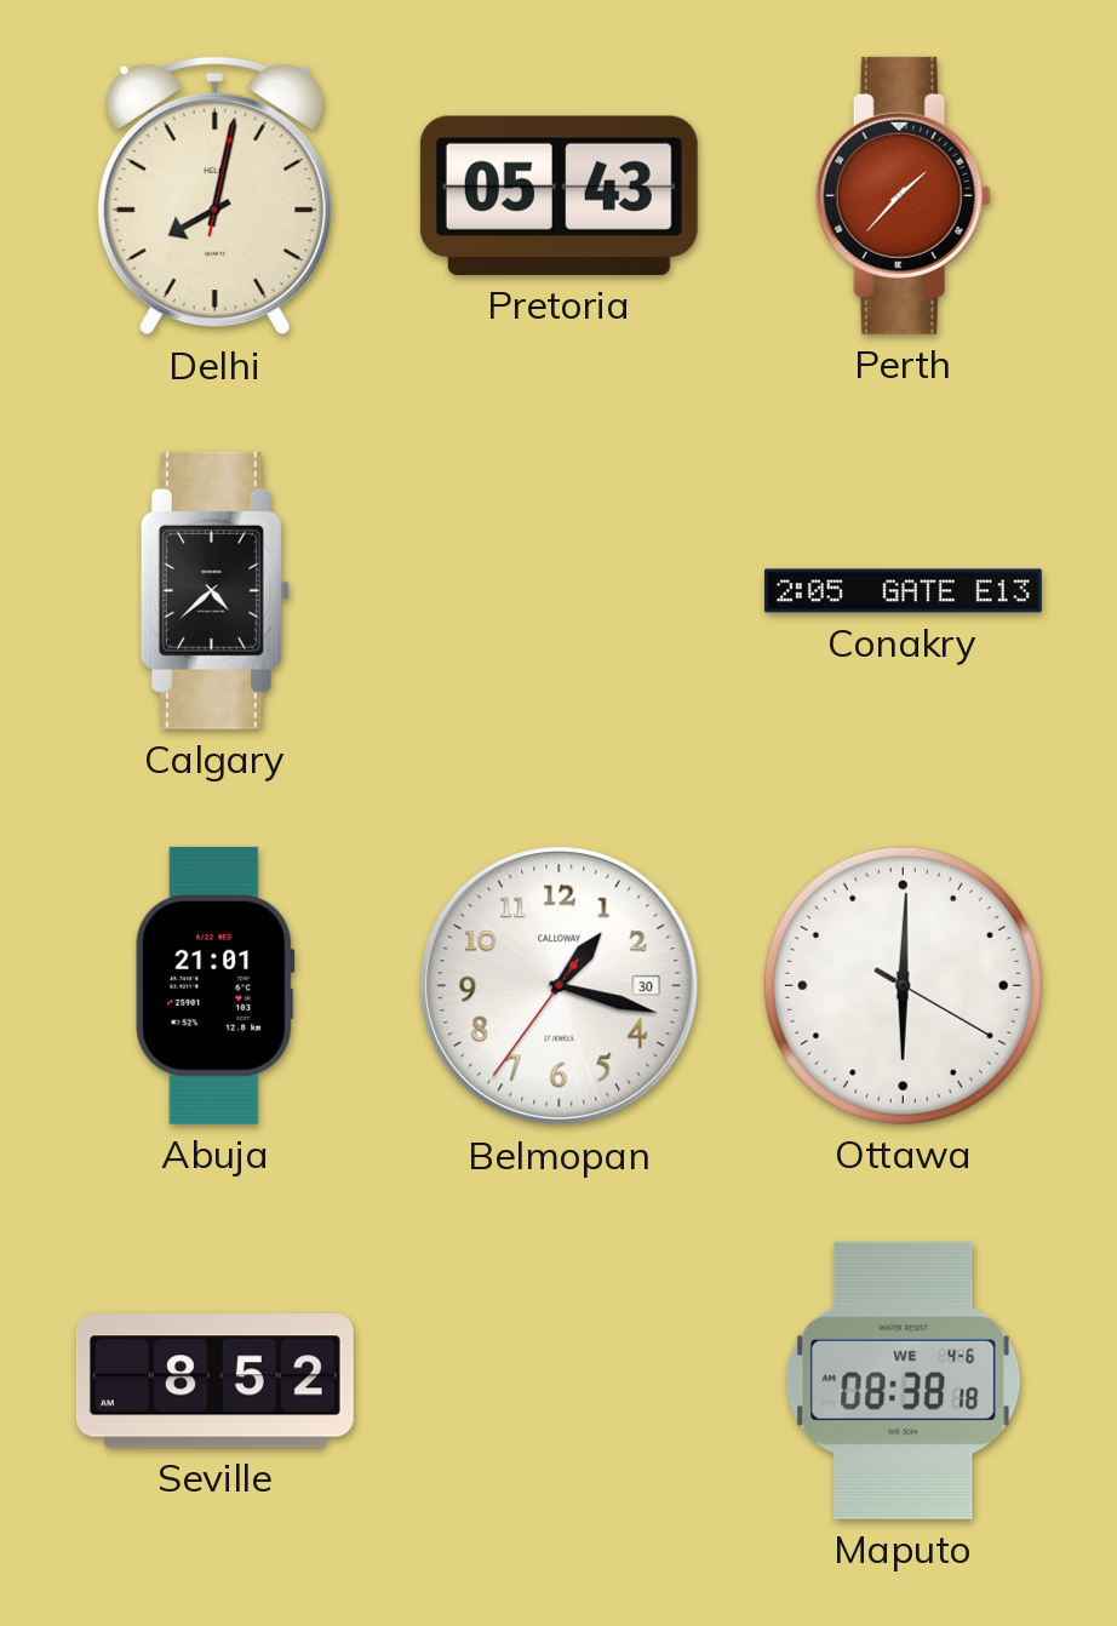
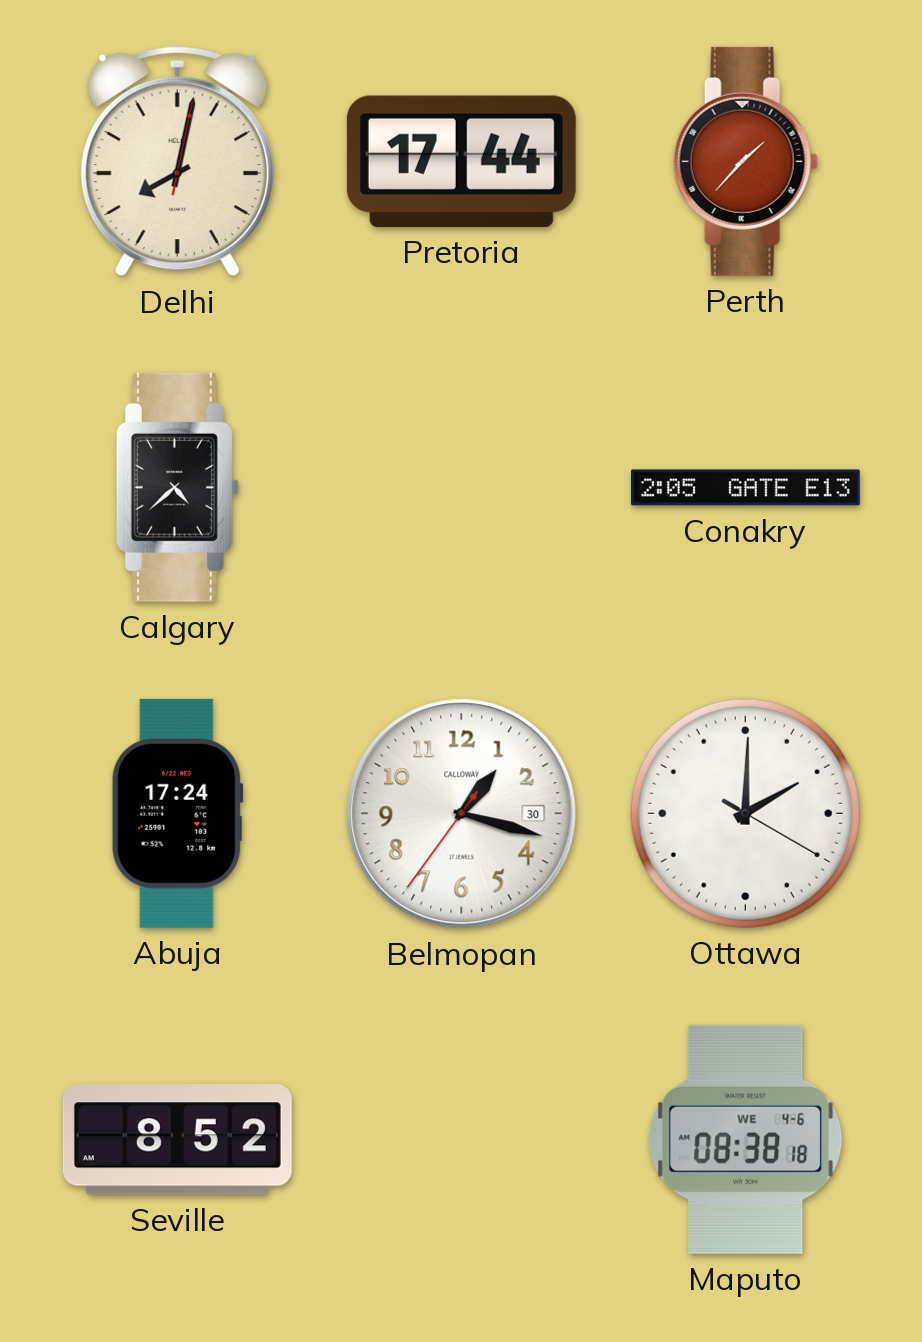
Pretoria: 05:43 -> 17:44 (461, 161)
Abuja: 21:01 -> 17:24 (178, 813)
Ottawa: 6:00 -> 2:00 (745, 813)
